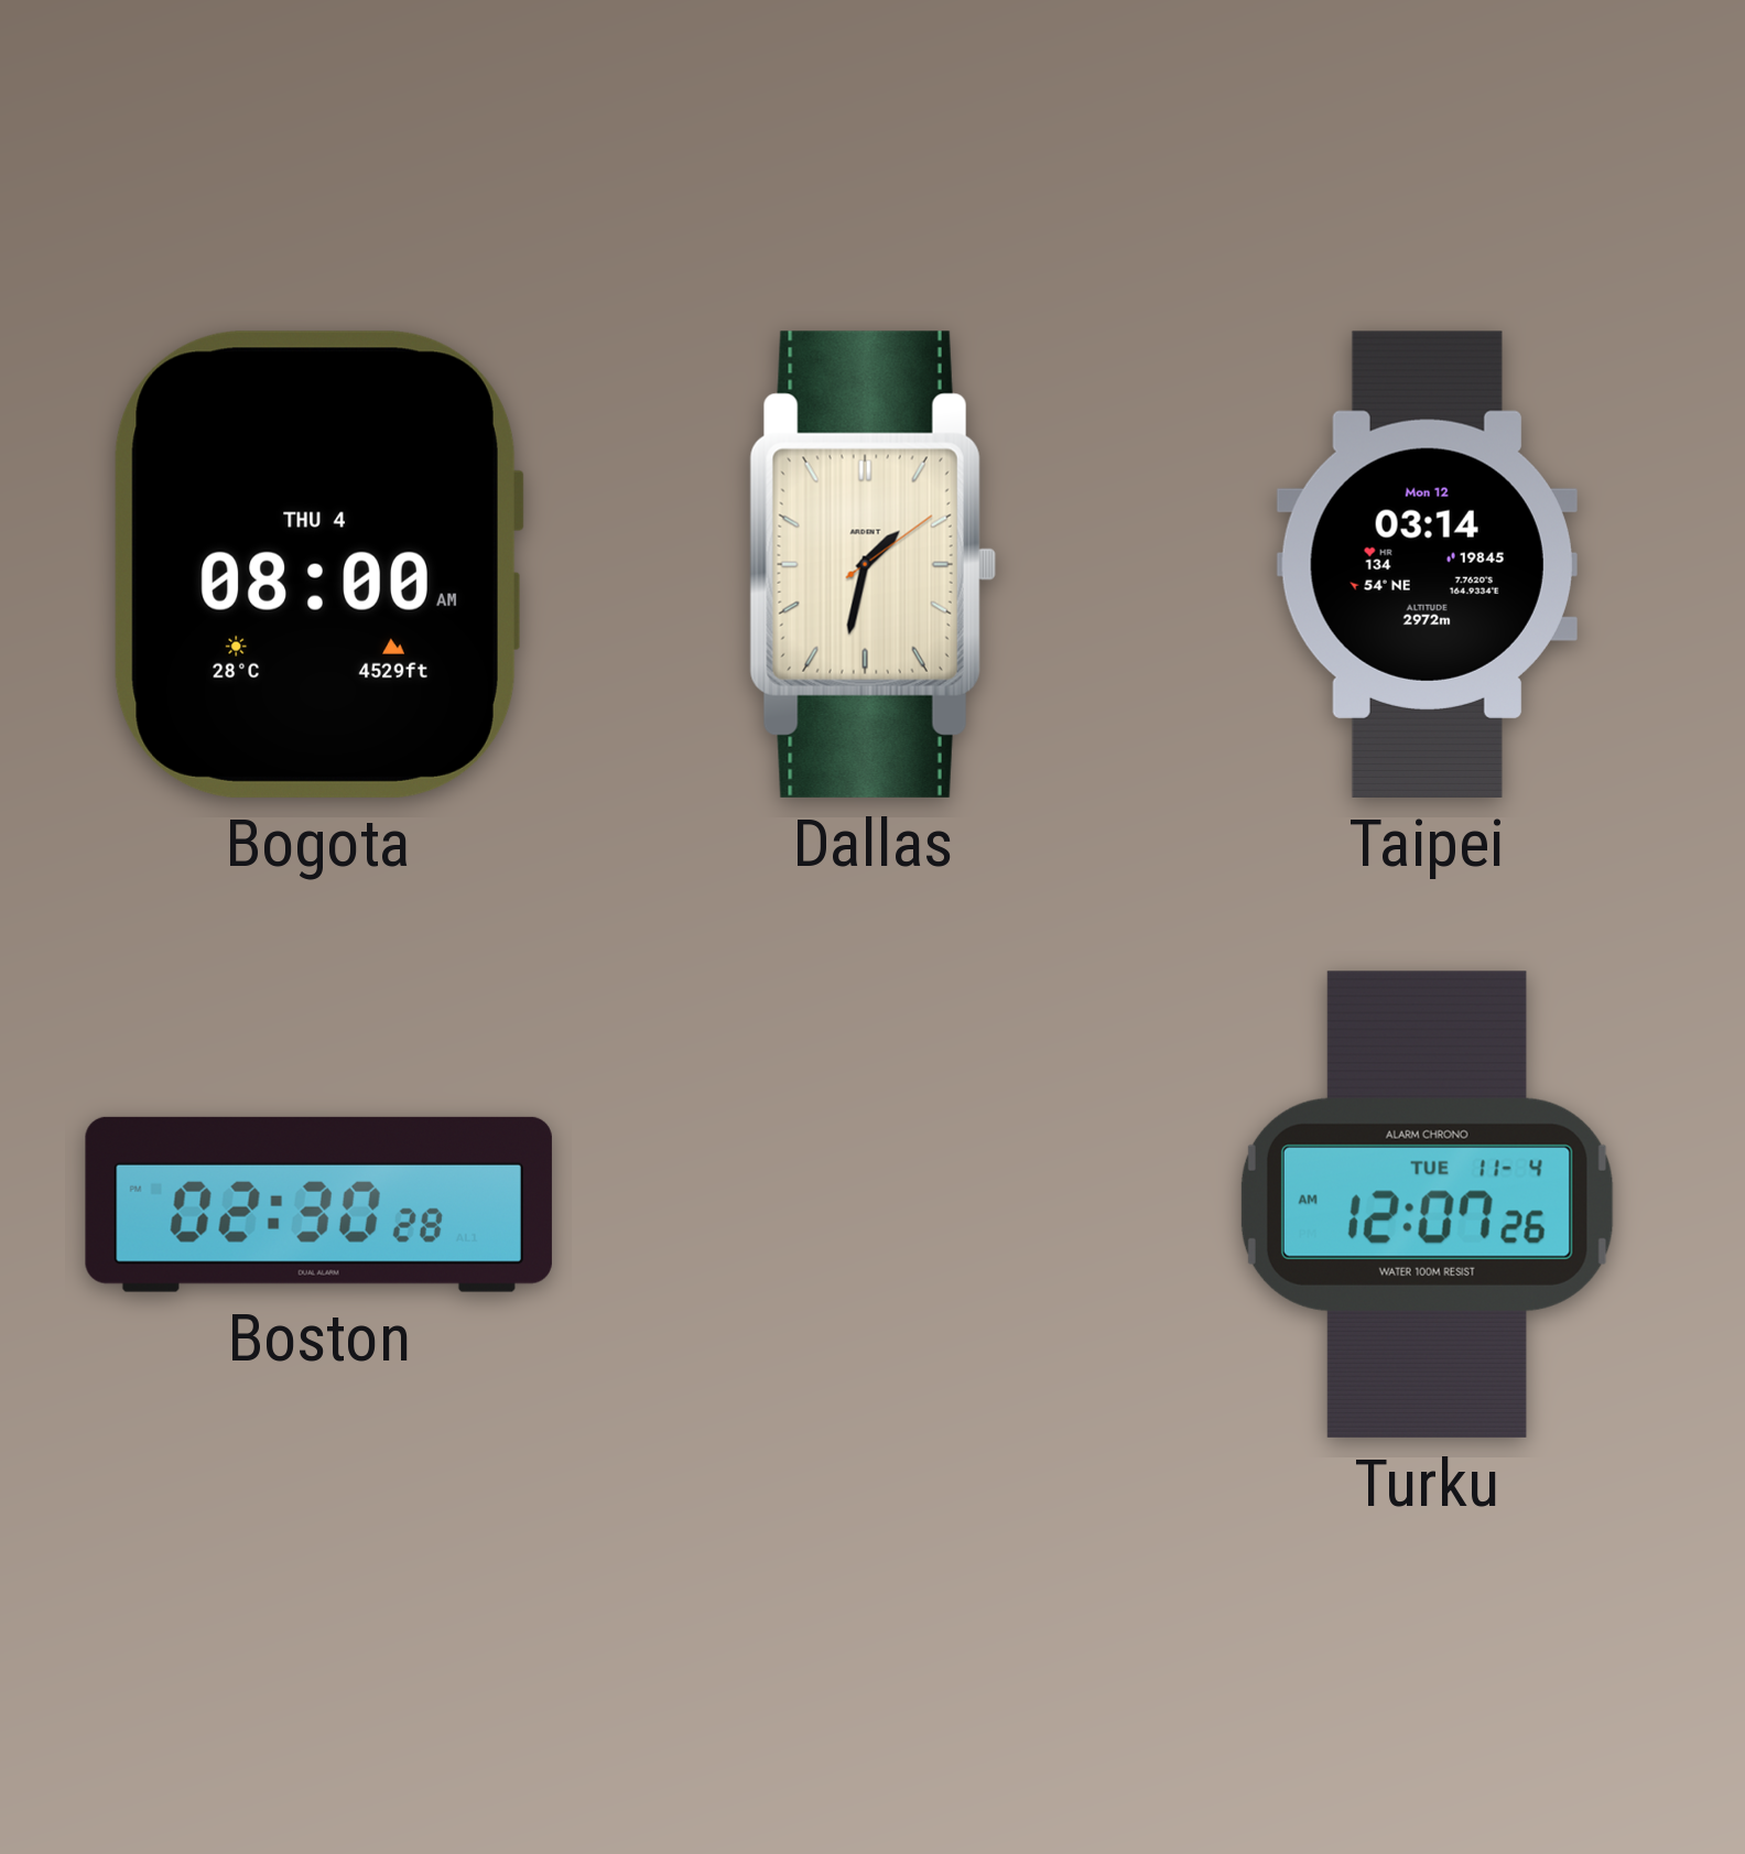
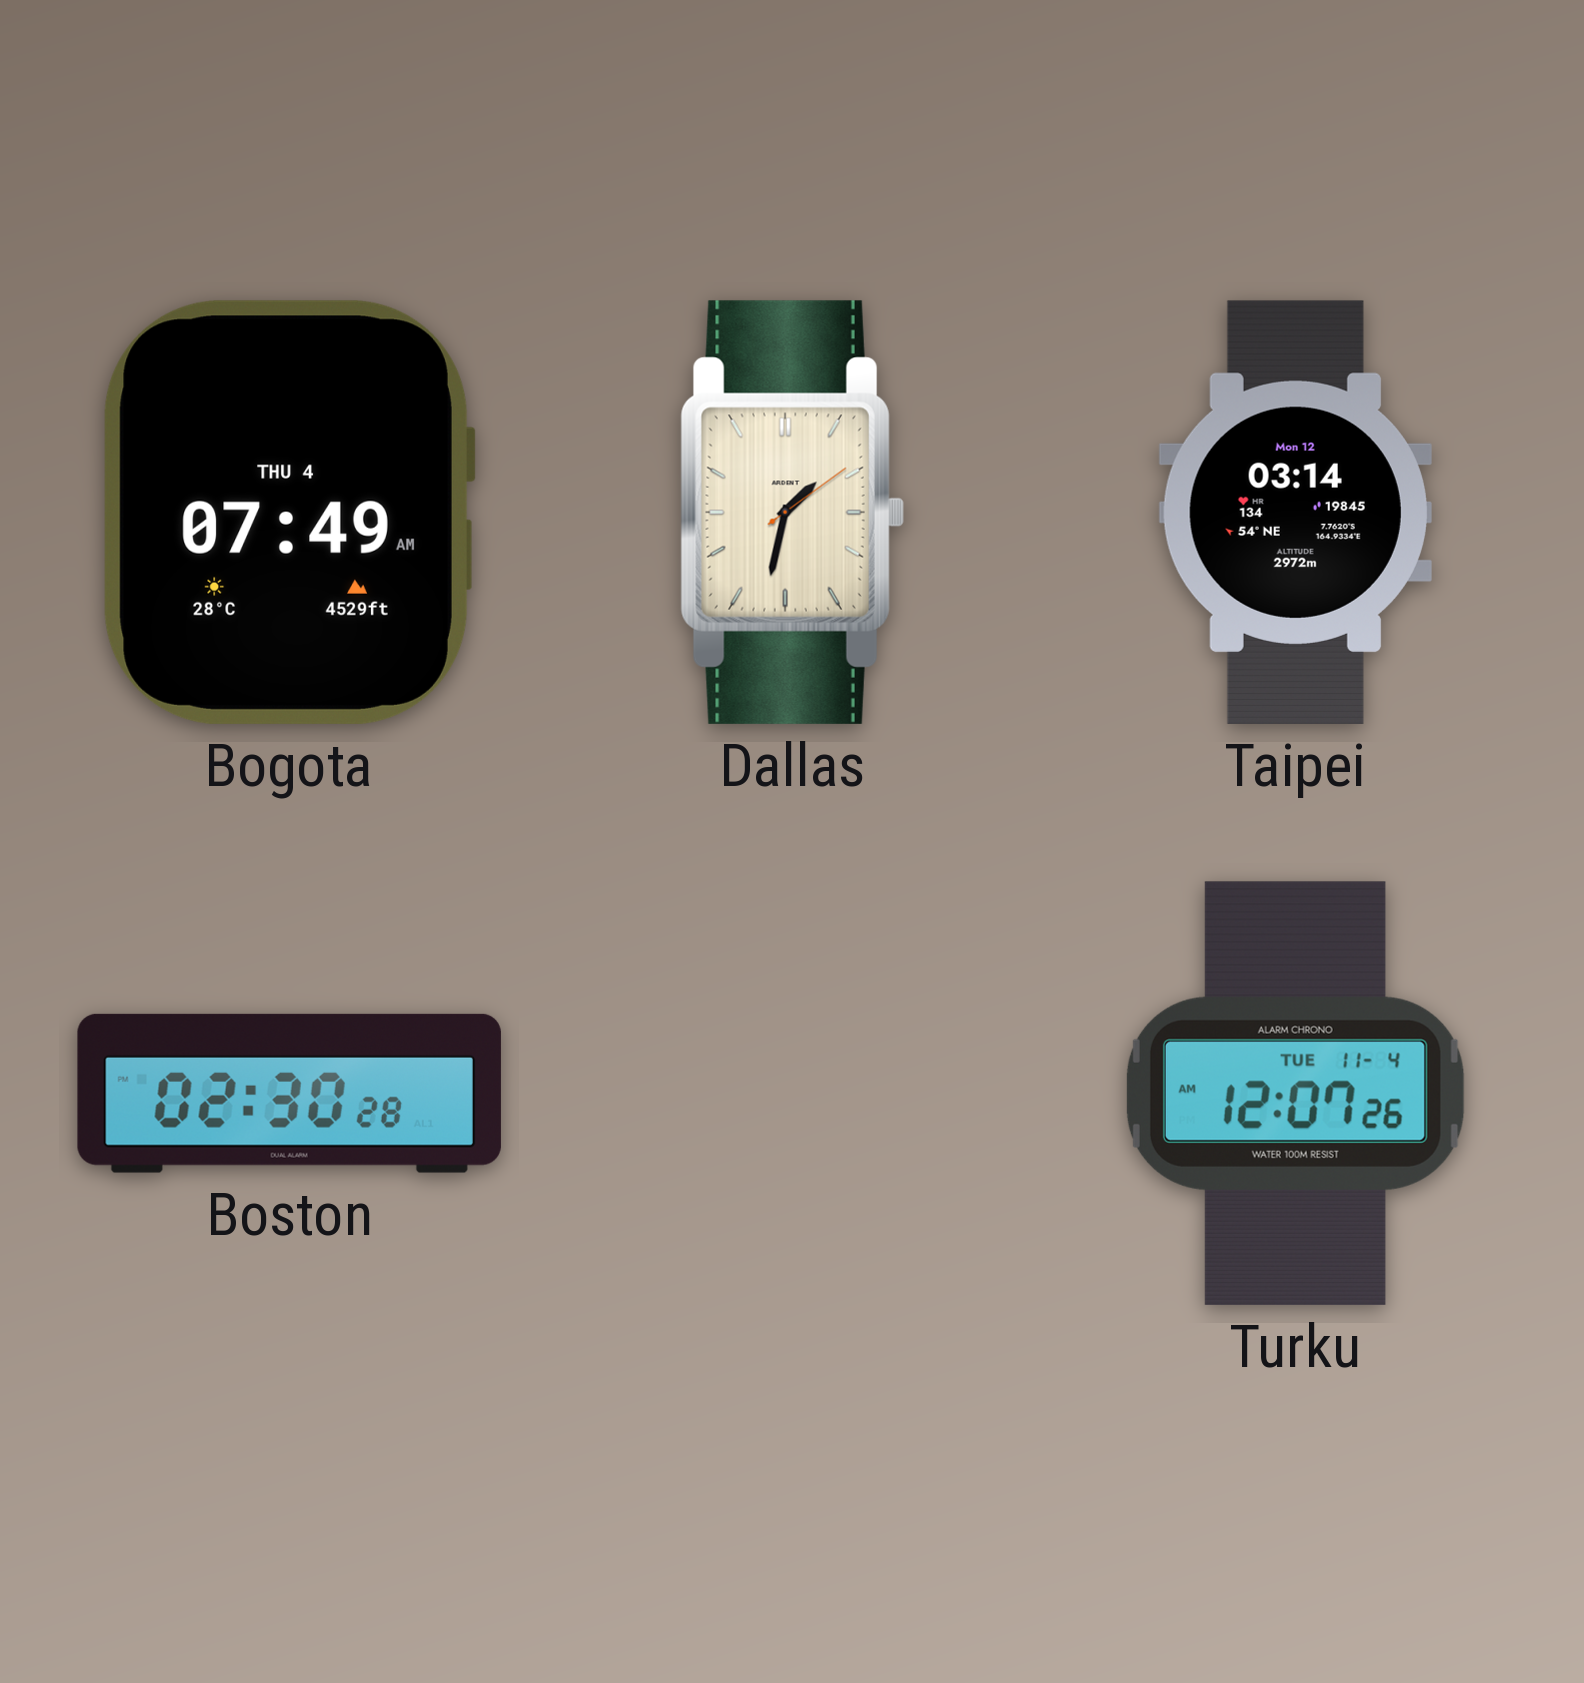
Bogota: 08:00 -> 07:49 (289, 512)
